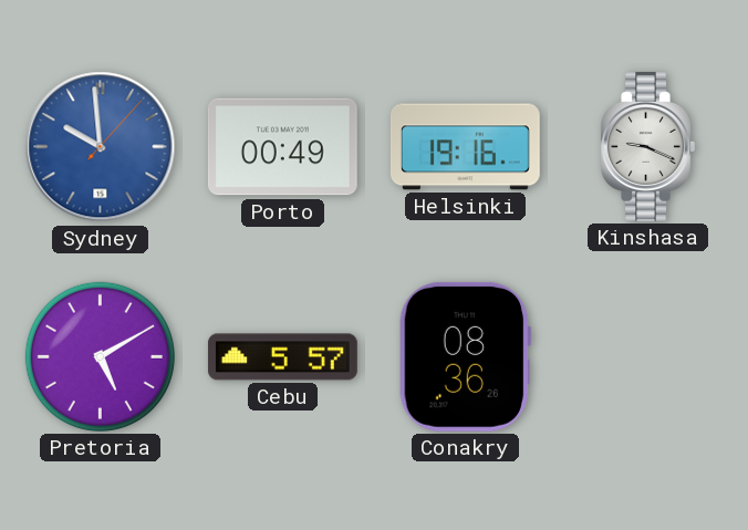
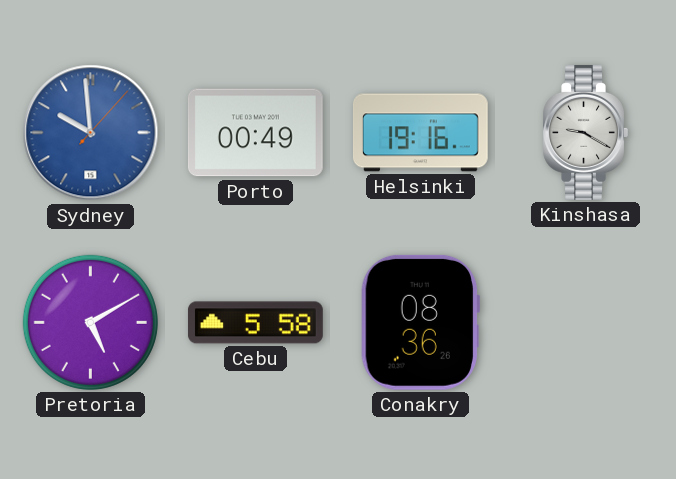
Kinshasa: 9:19 -> 9:20 (585, 132)
Cebu: 5:57 -> 5:58 (255, 323)
